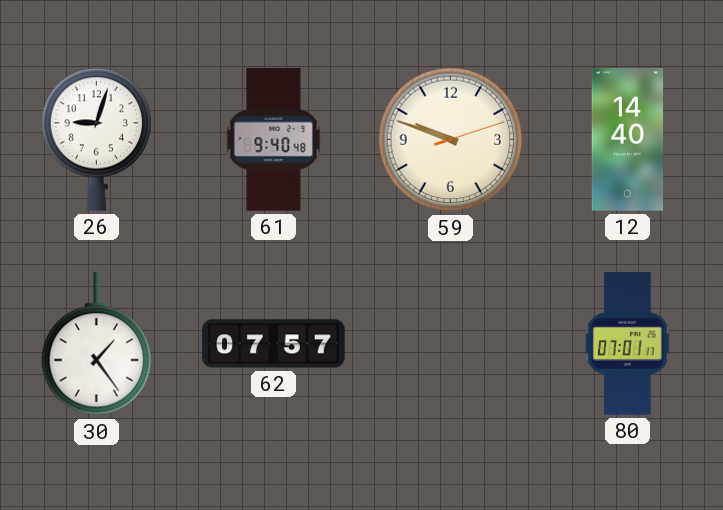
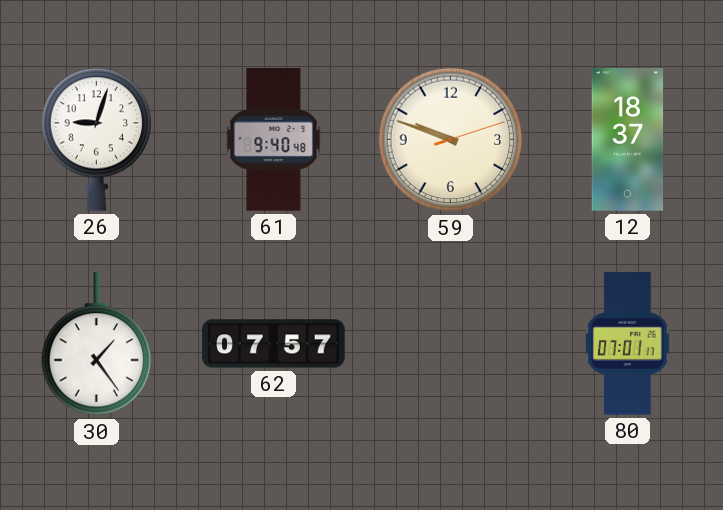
12: 14:40 -> 18:37 (628, 140)
